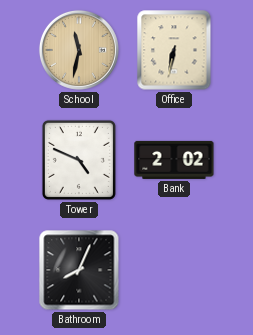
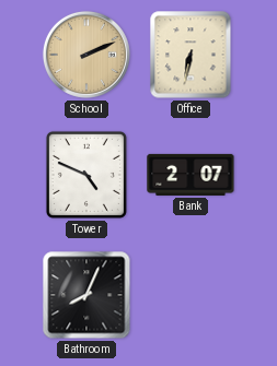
School: 11:32 -> 2:11 (86, 55)
Bank: 2:02 -> 2:07 (191, 175)
